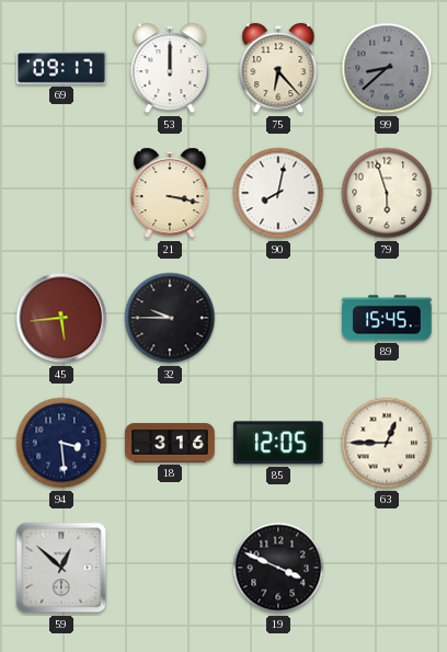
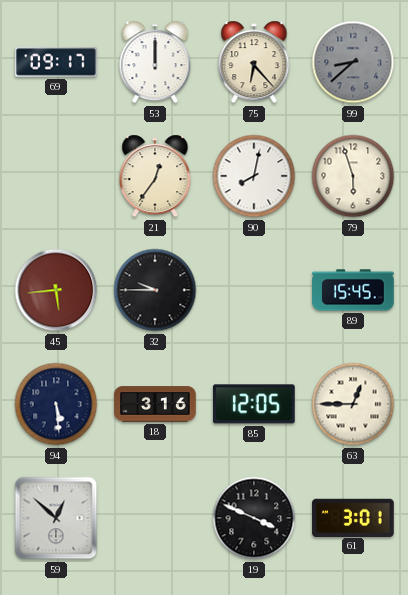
21: 3:17 -> 12:36 (155, 176)
94: 3:29 -> 5:29 (56, 404)
61: none -> 3:01 (353, 517)
